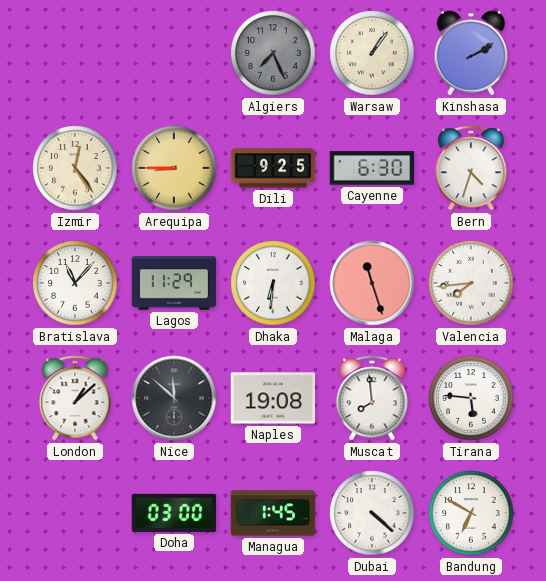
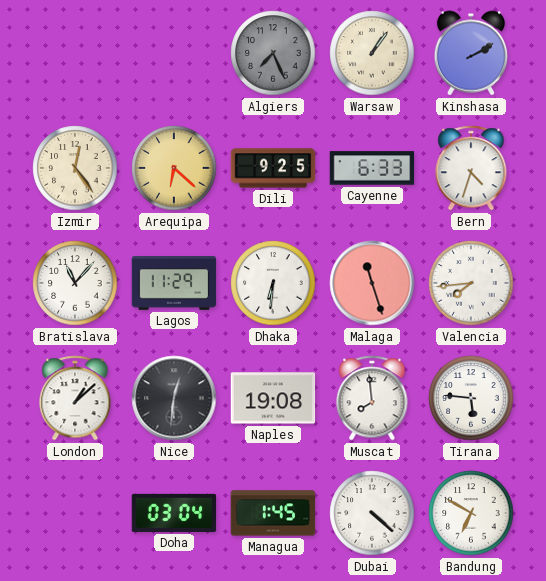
Arequipa: 8:45 -> 6:22 (174, 168)
Cayenne: 6:30 -> 6:33 (372, 168)
Nice: 11:52 -> 12:31 (174, 398)
Doha: 03:00 -> 03:04 (174, 513)
